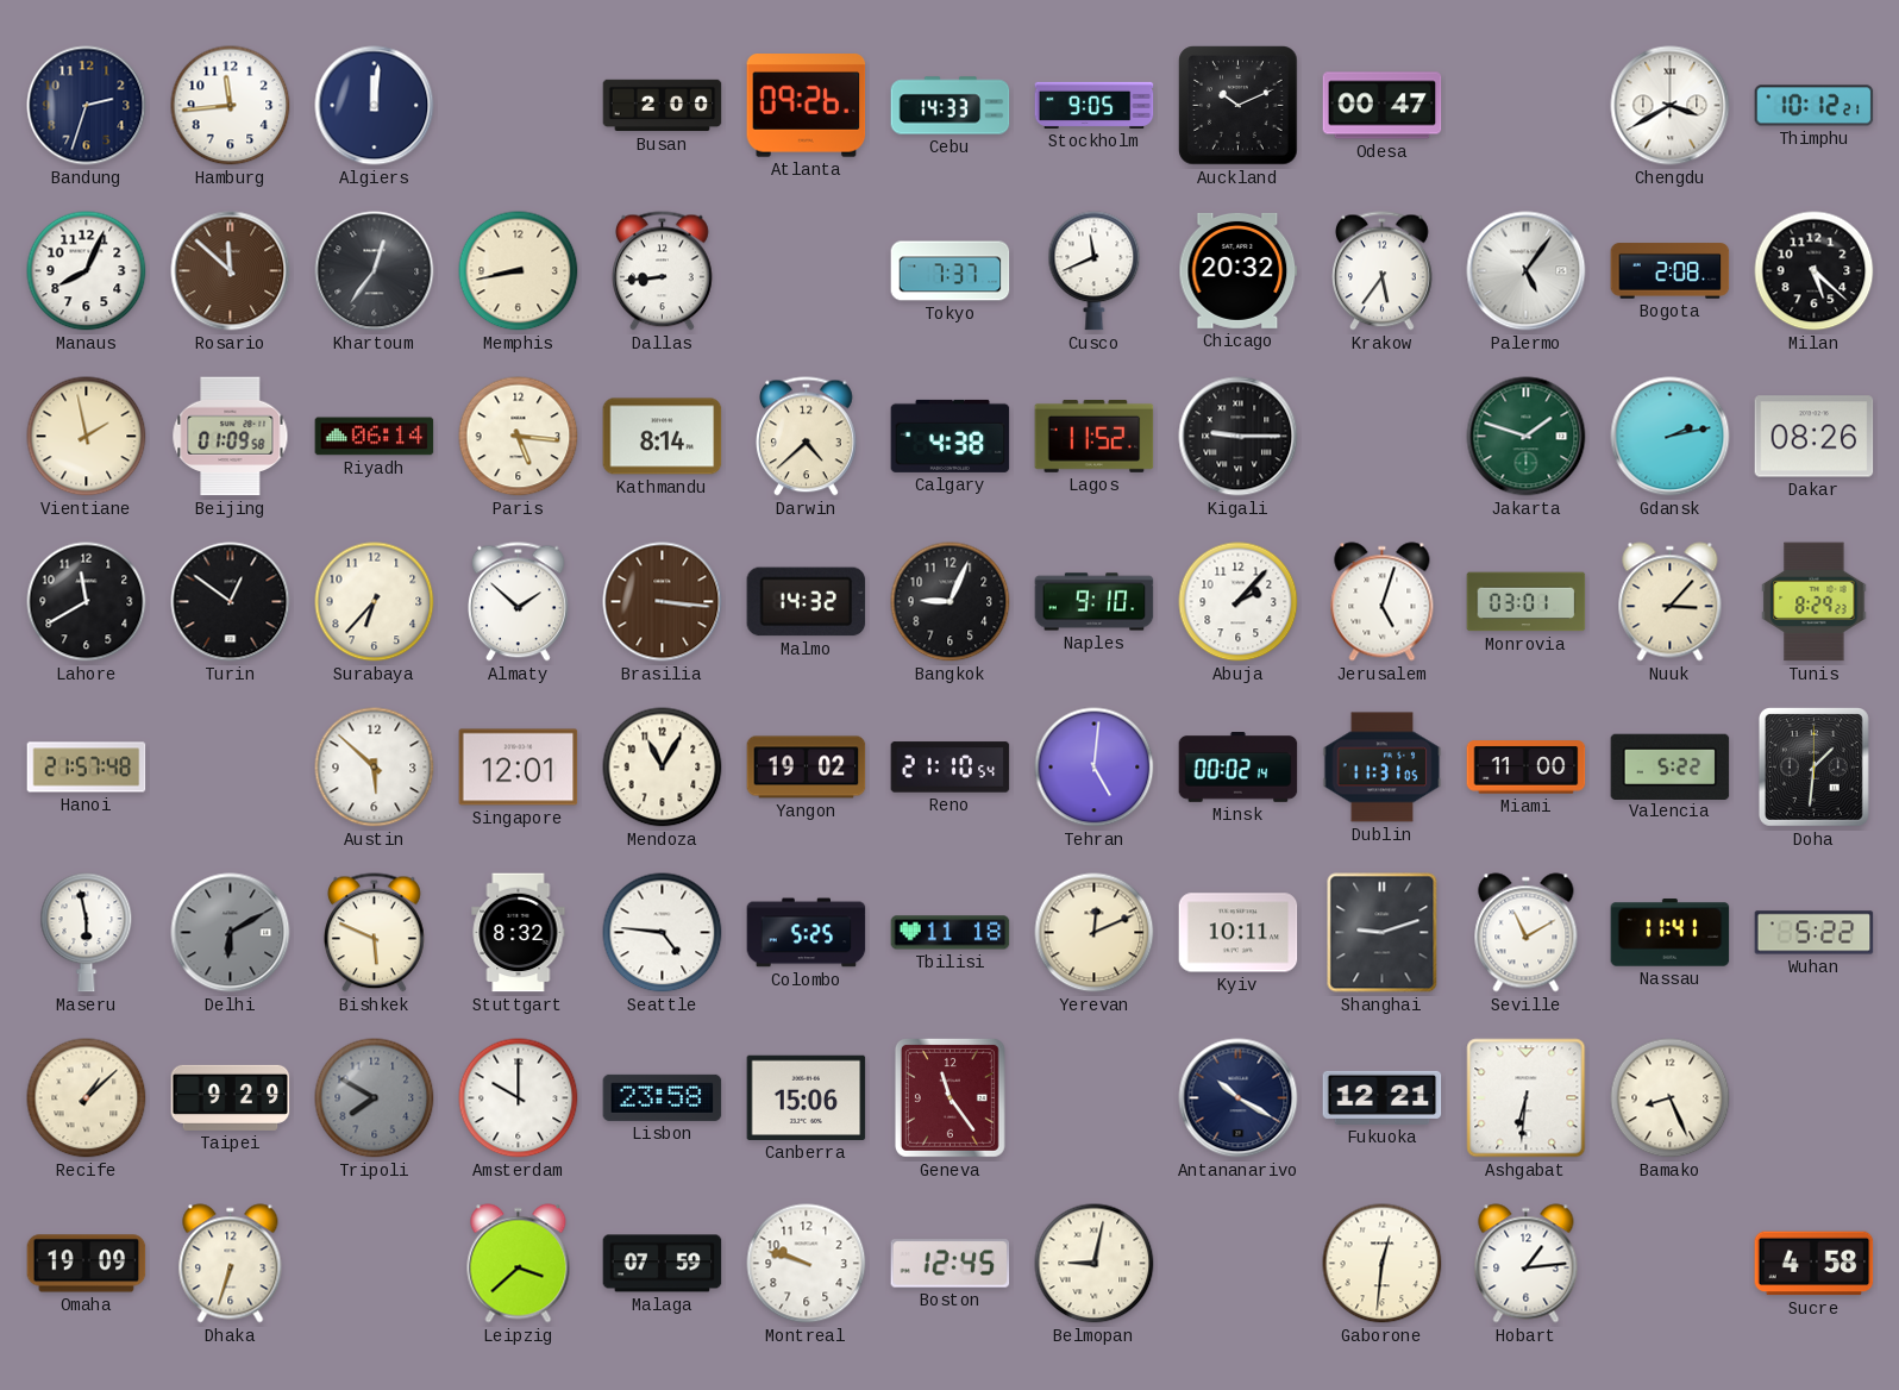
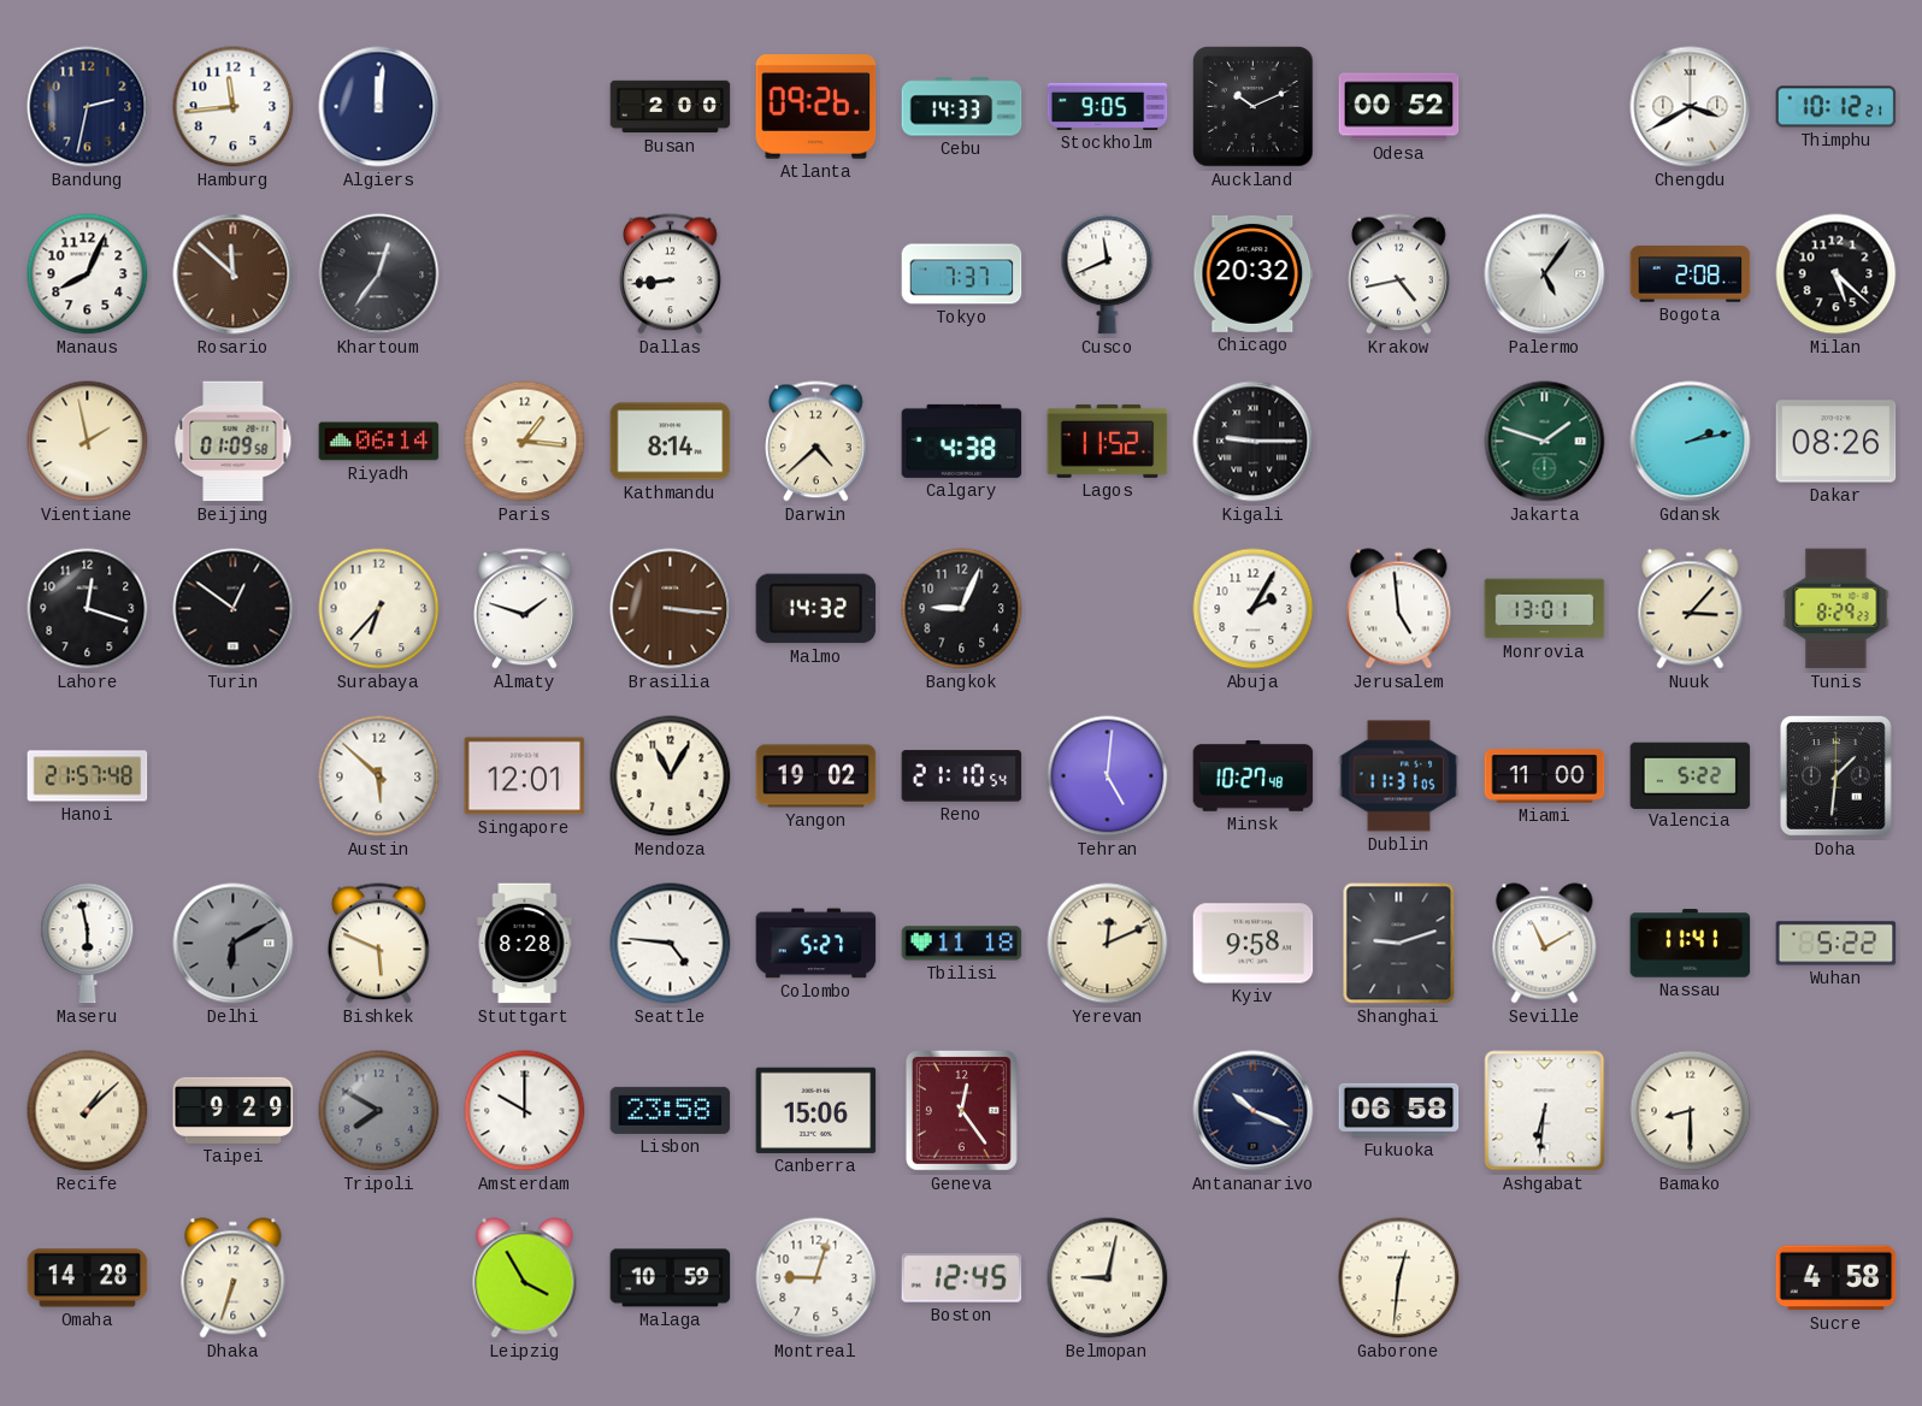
Bandung: 2:33 -> 2:32 (88, 107)
Odesa: 00:47 -> 00:52 (1399, 107)
Memphis: 8:43 -> none (519, 271)
Krakow: 5:36 -> 4:43 (1399, 274)
Paris: 5:16 -> 1:16 (525, 442)
Lahore: 11:40 -> 12:18 (88, 609)
Almaty: 1:52 -> 1:48 (525, 609)
Naples: 9:10 -> none (1095, 602)
Abuja: 2:07 -> 2:05 (1254, 609)
Jerusalem: 5:03 -> 4:59 (1399, 609)
Monrovia: 03:01 -> 13:01 (1545, 609)
Minsk: 00:02 -> 10:27 (1254, 776)
Stuttgart: 8:32 -> 8:28 (525, 944)
Colombo: 5:25 -> 5:27 (816, 944)
Kyiv: 10:11 -> 9:58 (1254, 944)
Geneva: 11:24 -> 12:24 (961, 1110)
Antananarivo: 10:20 -> 10:19 (1254, 1111)
Fukuoka: 12:21 -> 06:58 (1399, 1110)
Bamako: 8:26 -> 8:30 (1691, 1111)
Omaha: 19:09 -> 14:28 (88, 1278)
Leipzig: 3:38 -> 3:55 (525, 1278)
Malaga: 07:59 -> 10:59 (671, 1278)
Montreal: 9:48 -> 9:03 (816, 1278)
Hobart: 1:14 -> none (1527, 1264)
